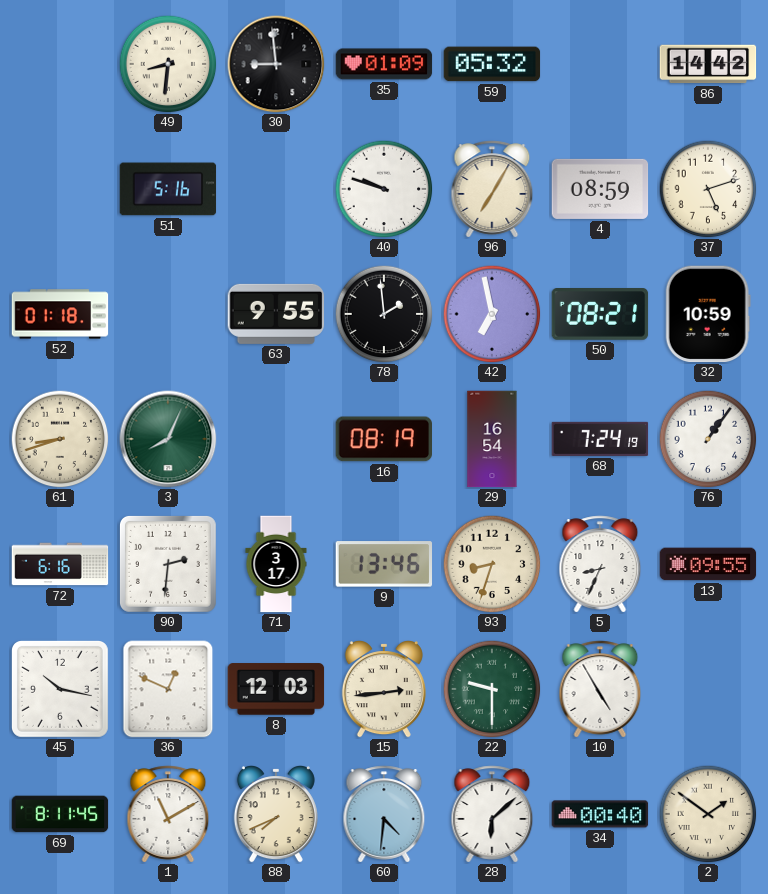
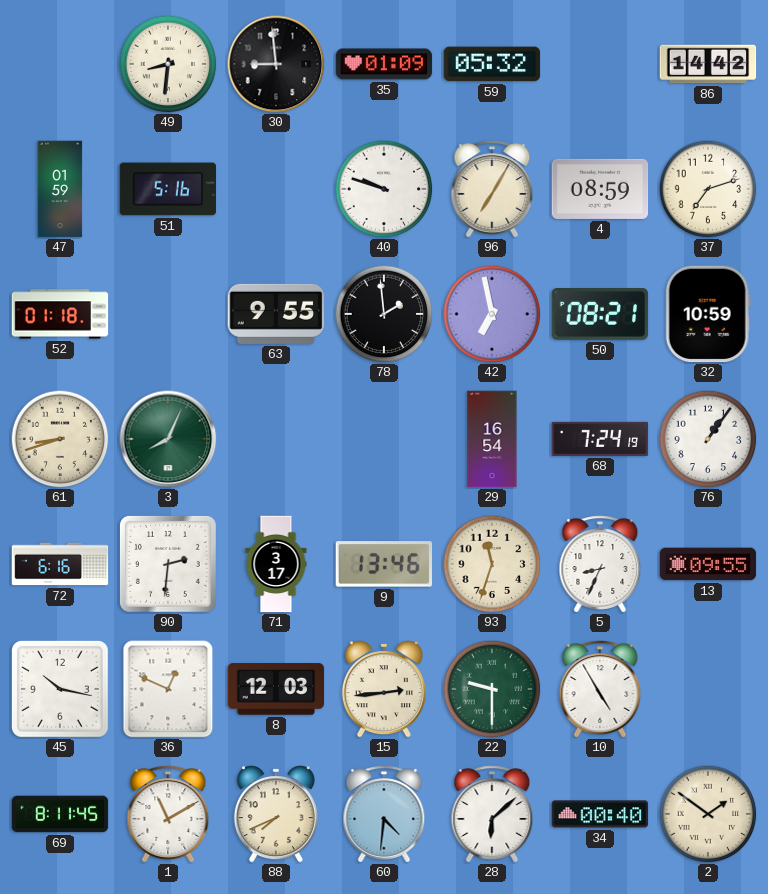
47: none -> 01:59 (60, 189)
37: 5:12 -> 7:12 (708, 189)
16: 08:19 -> none (384, 439)
93: 8:33 -> 11:33 (492, 564)
